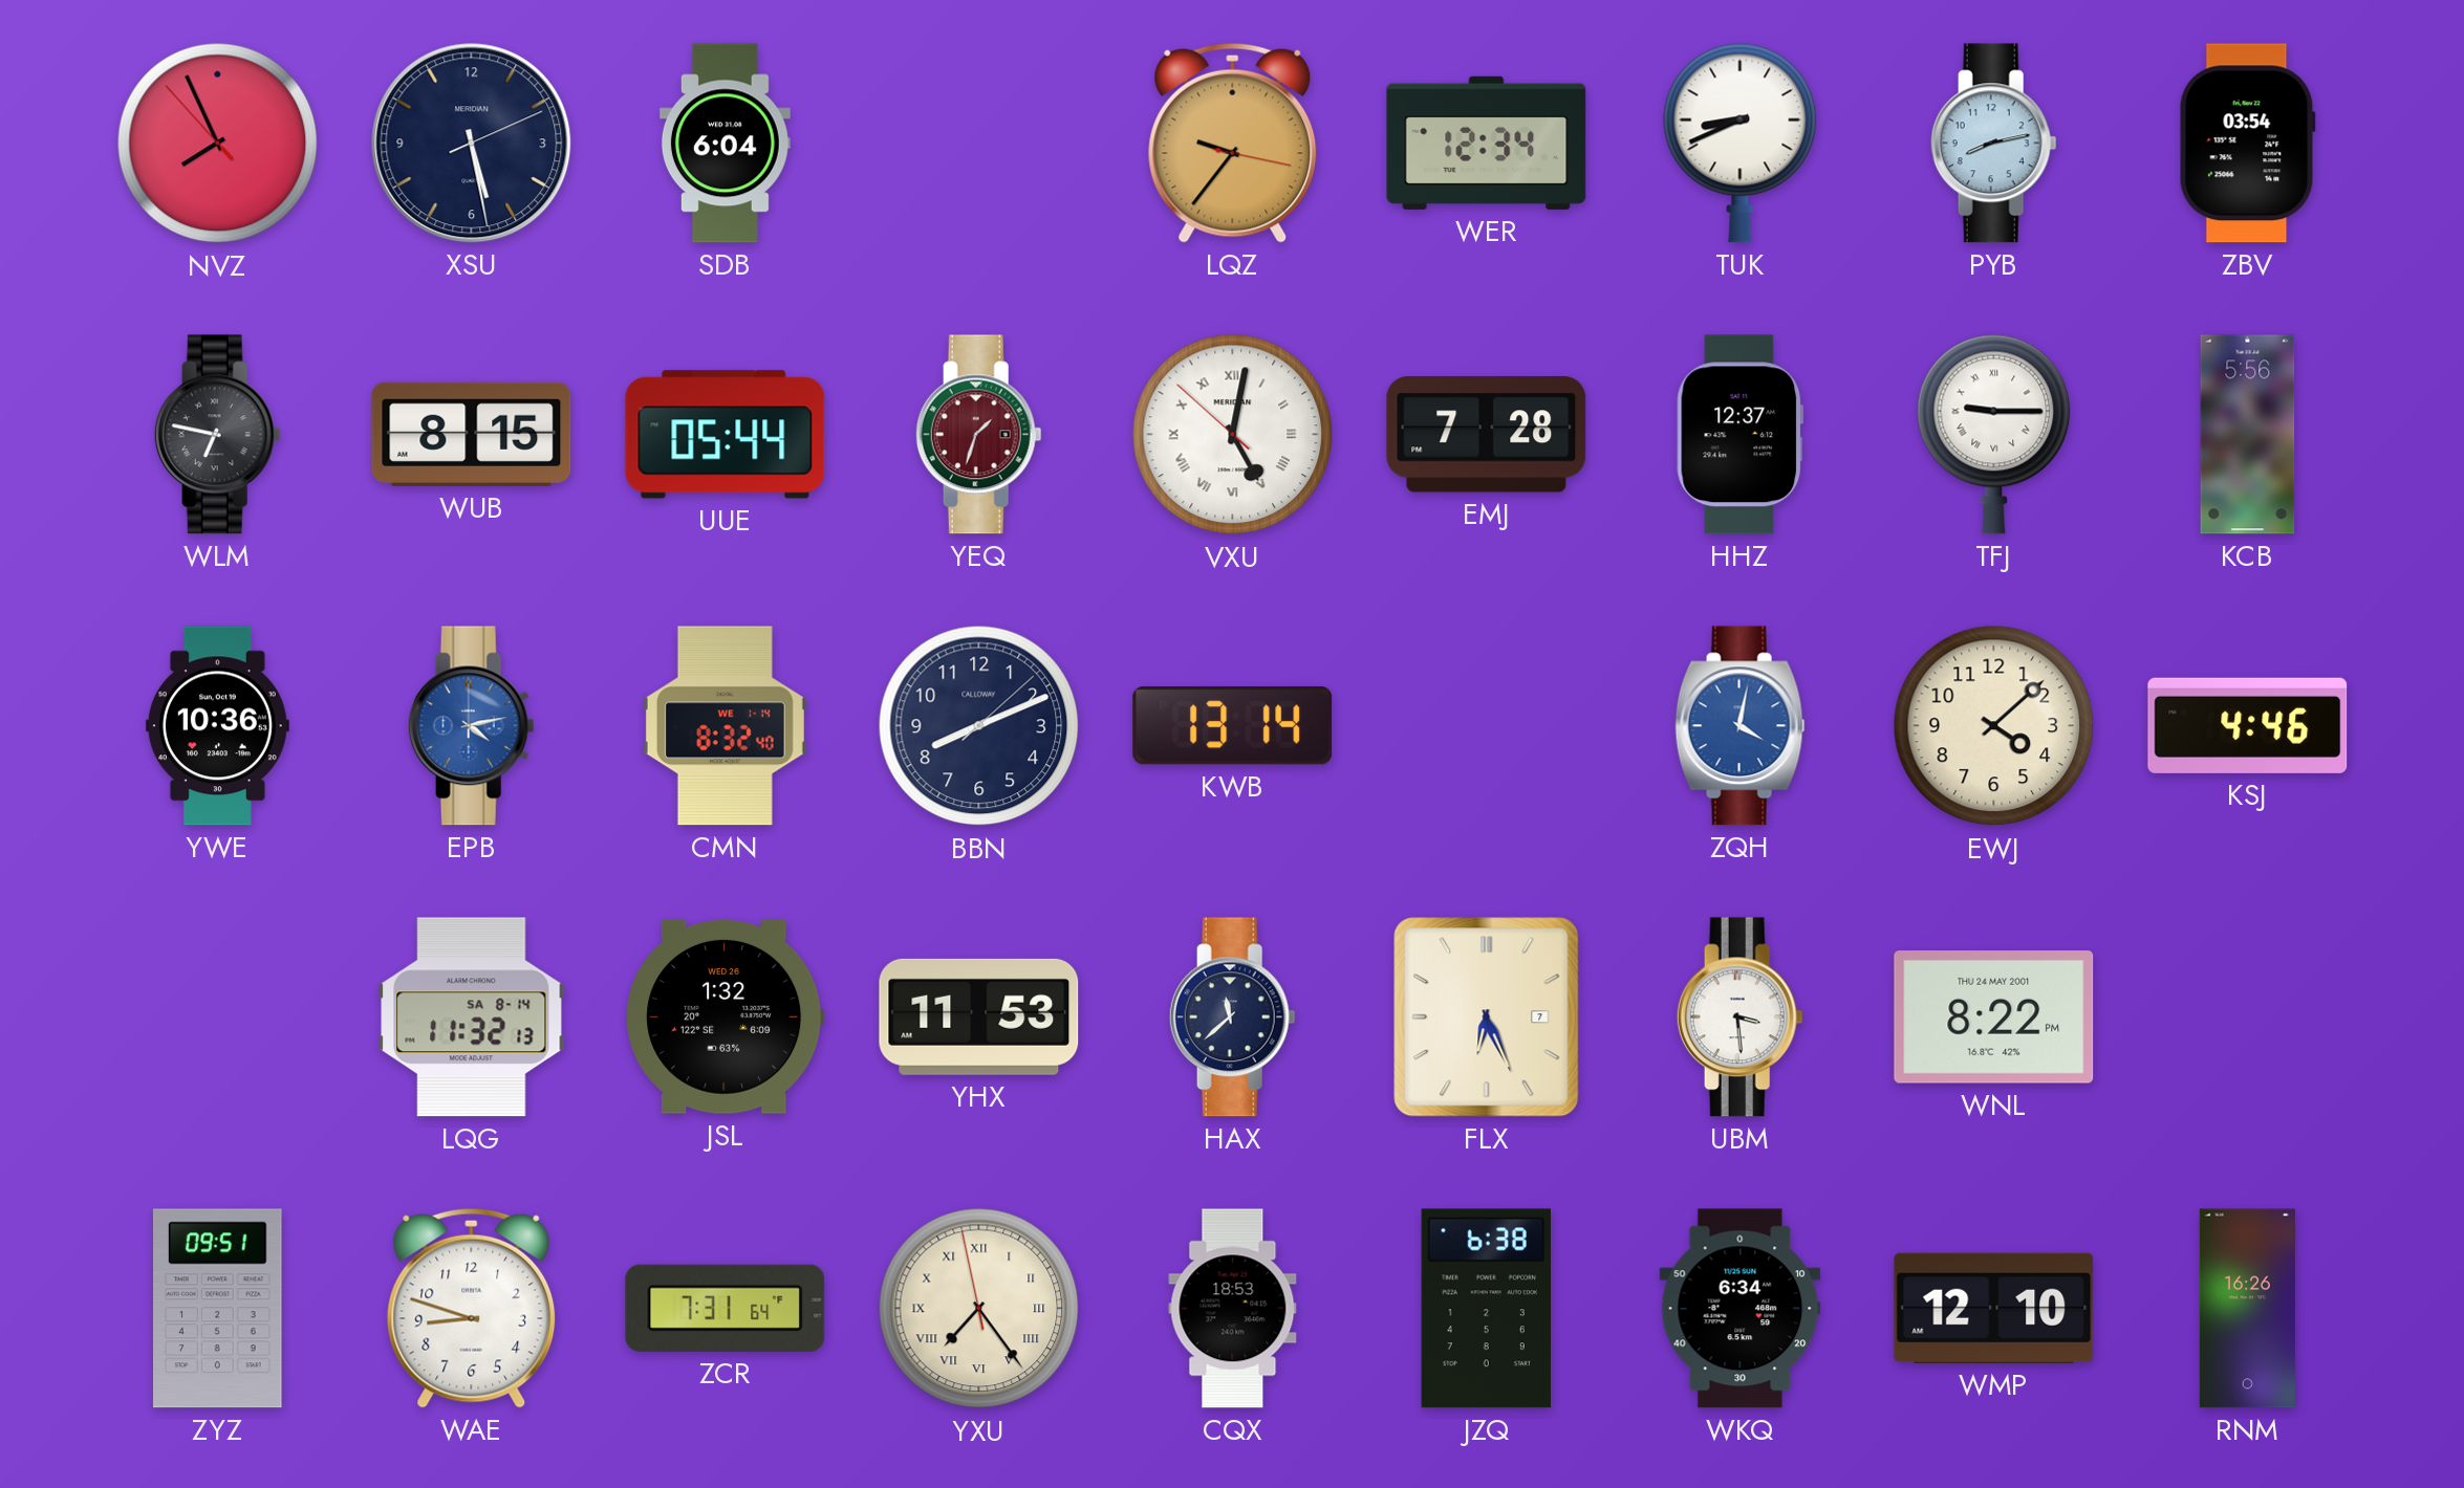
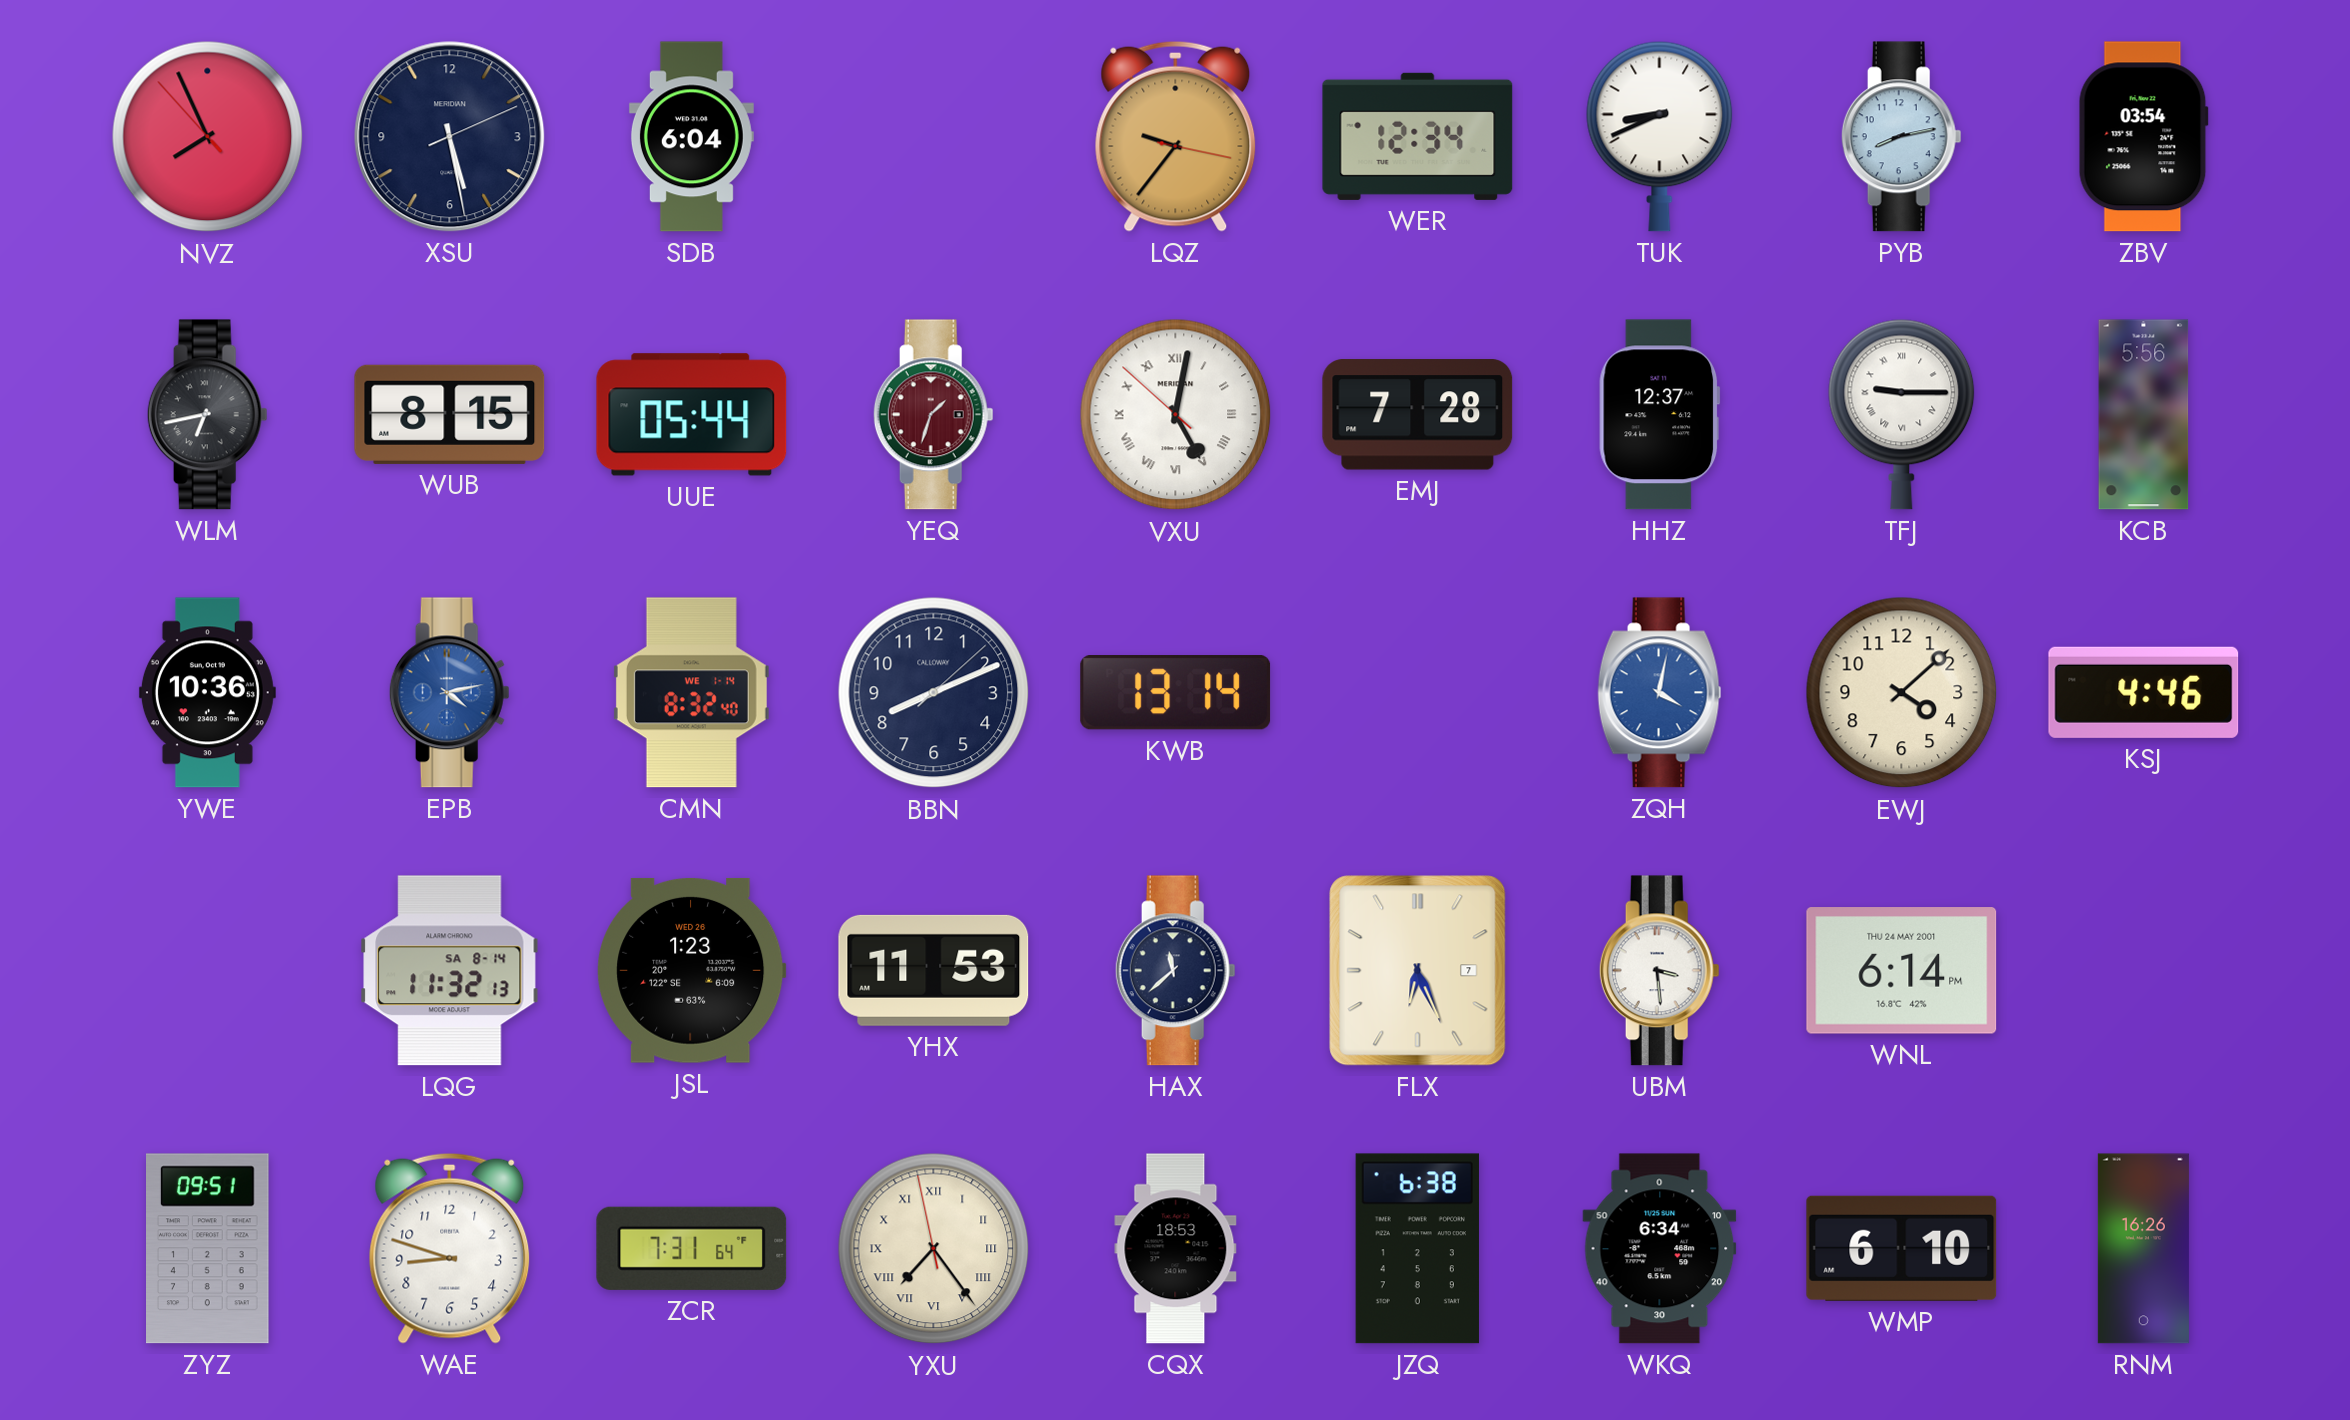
WLM: 6:47 -> 6:43 (207, 415)
JSL: 1:32 -> 1:23 (692, 970)
WNL: 8:22 -> 6:14 (1902, 971)
WMP: 12:10 -> 6:10 (1902, 1248)
